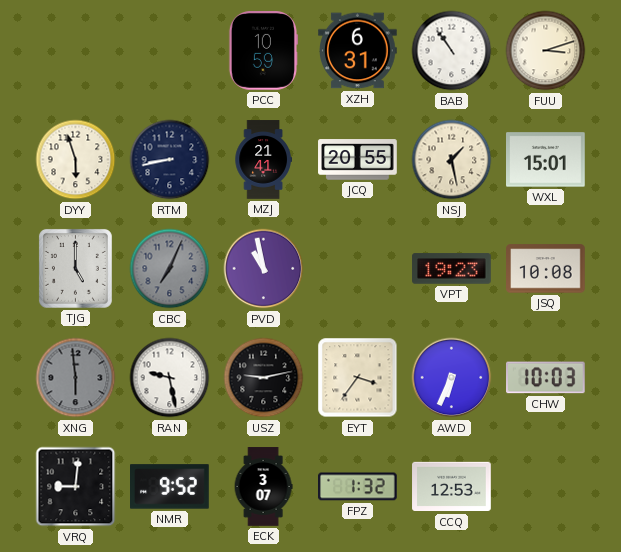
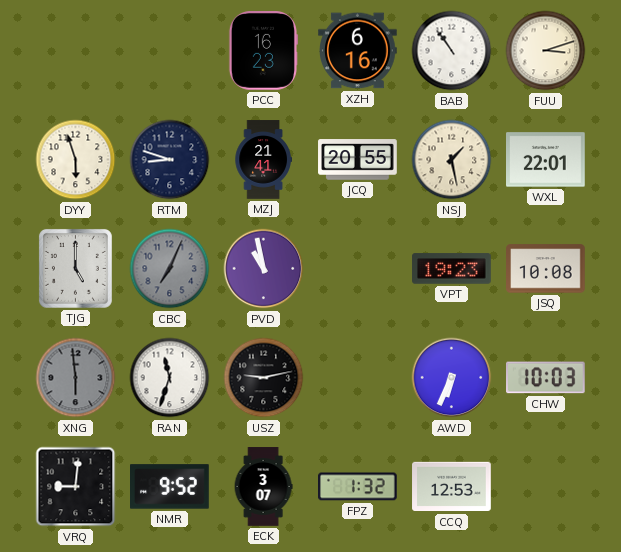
PCC: 10:59 -> 16:23 (263, 51)
XZH: 6:31 -> 6:16 (358, 51)
RTM: 8:43 -> 8:48 (170, 160)
WXL: 15:01 -> 22:01 (546, 160)
RAN: 9:28 -> 11:33 (170, 378)
EYT: 3:36 -> none (358, 378)
